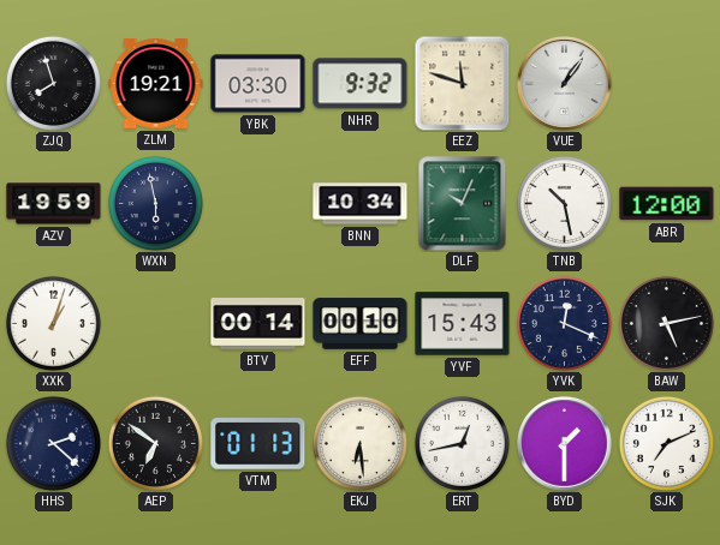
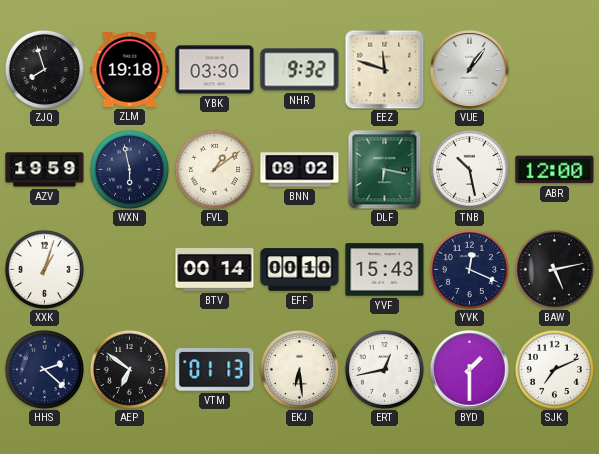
ZLM: 19:21 -> 19:18 (130, 70)
FVL: none -> 1:09 (214, 169)
BNN: 10:34 -> 09:02 (300, 170)
DLF: 10:04 -> 6:17 (385, 169)
